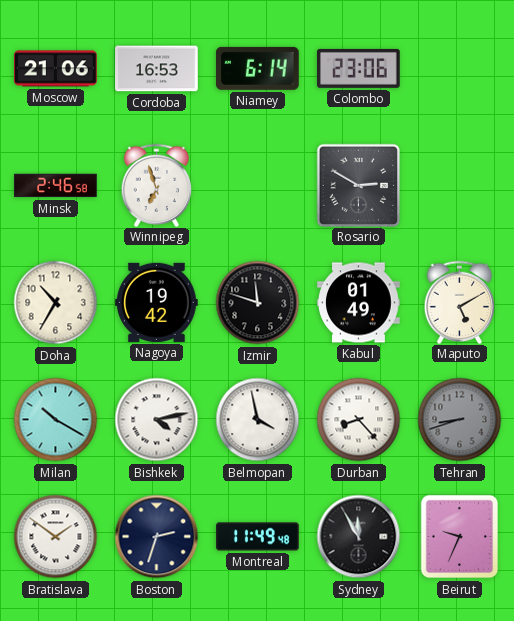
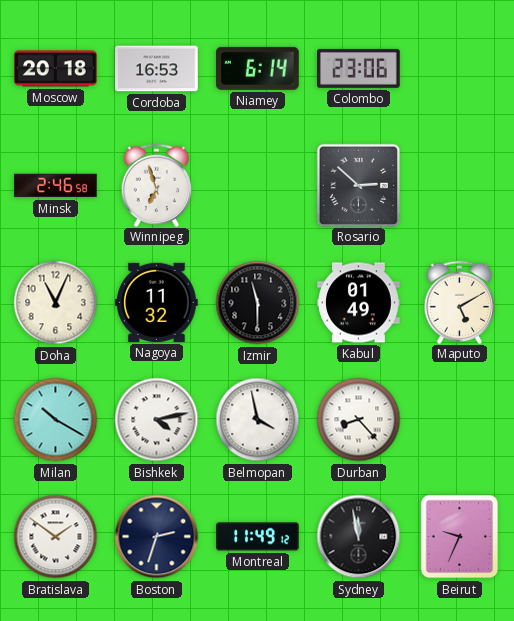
Moscow: 21:06 -> 20:18 (56, 69)
Rosario: 2:50 -> 2:52 (358, 185)
Doha: 10:35 -> 11:04 (56, 303)
Nagoya: 19:42 -> 11:32 (157, 302)
Izmir: 11:48 -> 11:30 (258, 303)
Tehran: 8:42 -> none (460, 420)
Montreal: 11:49:48 -> 11:49:12 (258, 537)
Sydney: 11:55 -> 11:58 (359, 537)
